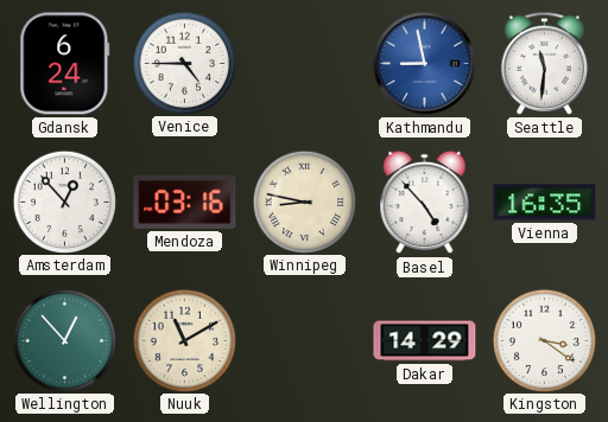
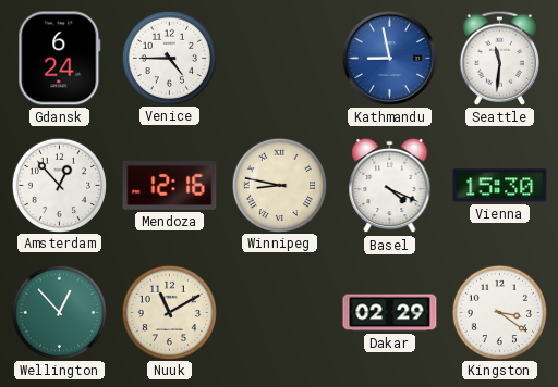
Mendoza: 03:16 -> 12:16 (170, 185)
Basel: 4:53 -> 4:19 (390, 186)
Vienna: 16:35 -> 15:30 (500, 186)
Dakar: 14:29 -> 02:29 (390, 313)
